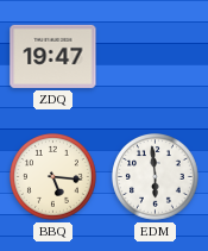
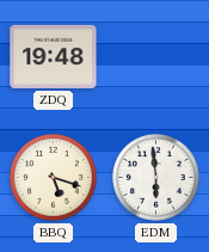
ZDQ: 19:47 -> 19:48 (54, 56)
BBQ: 5:16 -> 5:18 (54, 178)
